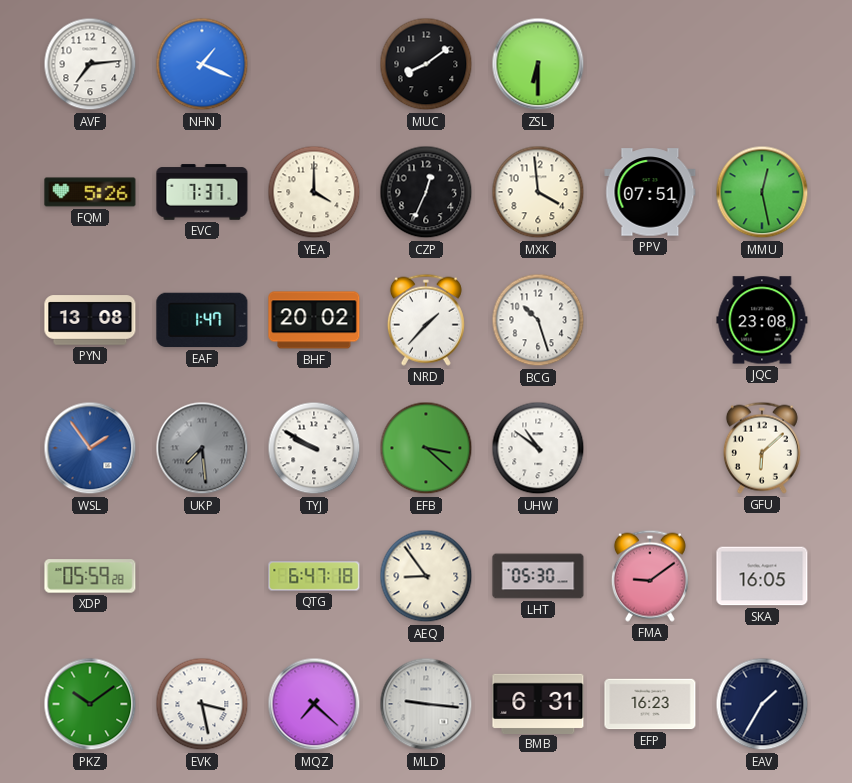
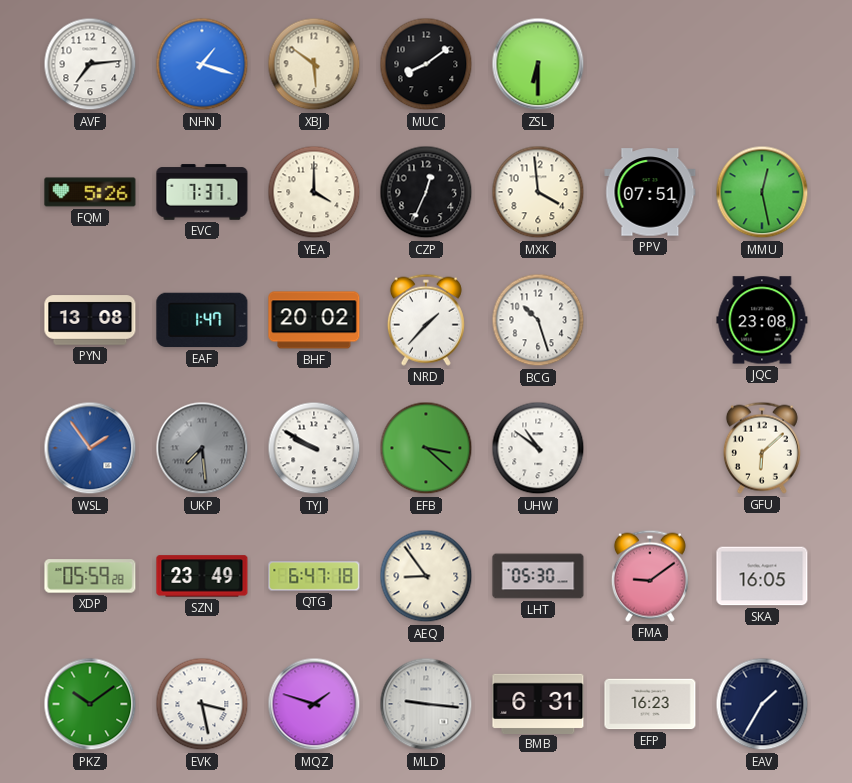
NHN: 1:19 -> 1:18 (202, 64)
XBJ: none -> 5:51 (314, 64)
SZN: none -> 23:49 (202, 576)
MQZ: 7:22 -> 1:48 (314, 704)
